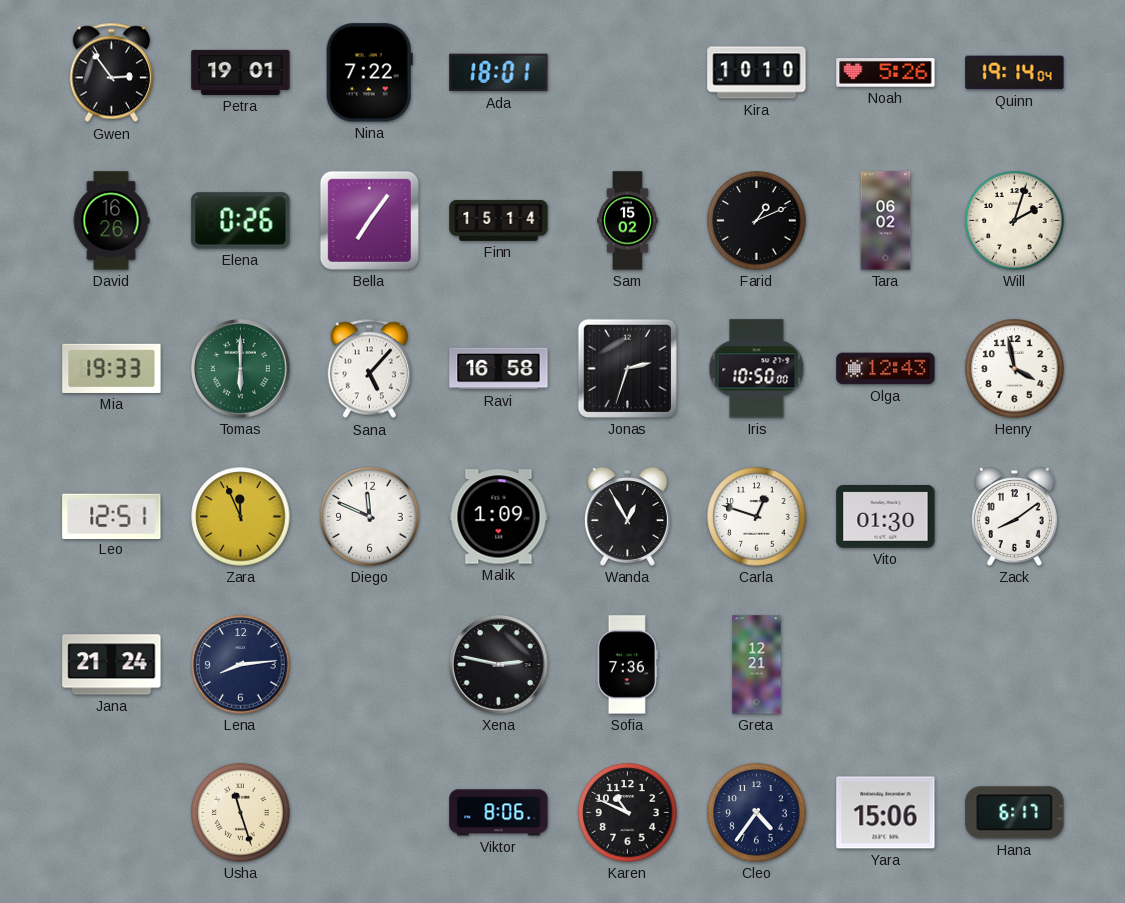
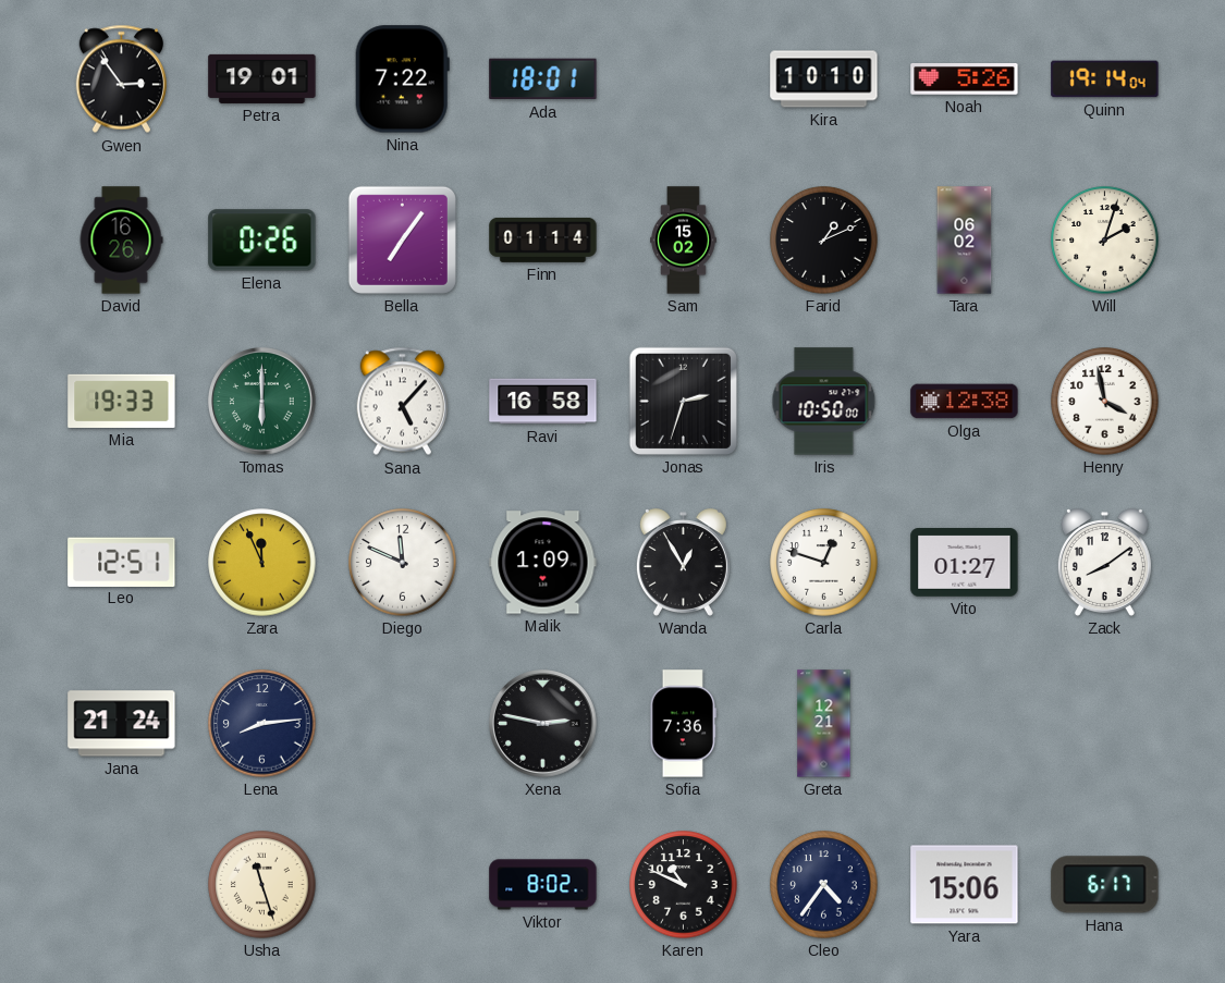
Finn: 15:14 -> 01:14 (543, 239)
Olga: 12:43 -> 12:38 (965, 402)
Vito: 01:30 -> 01:27 (965, 563)
Viktor: 8:06 -> 8:02 (543, 885)
